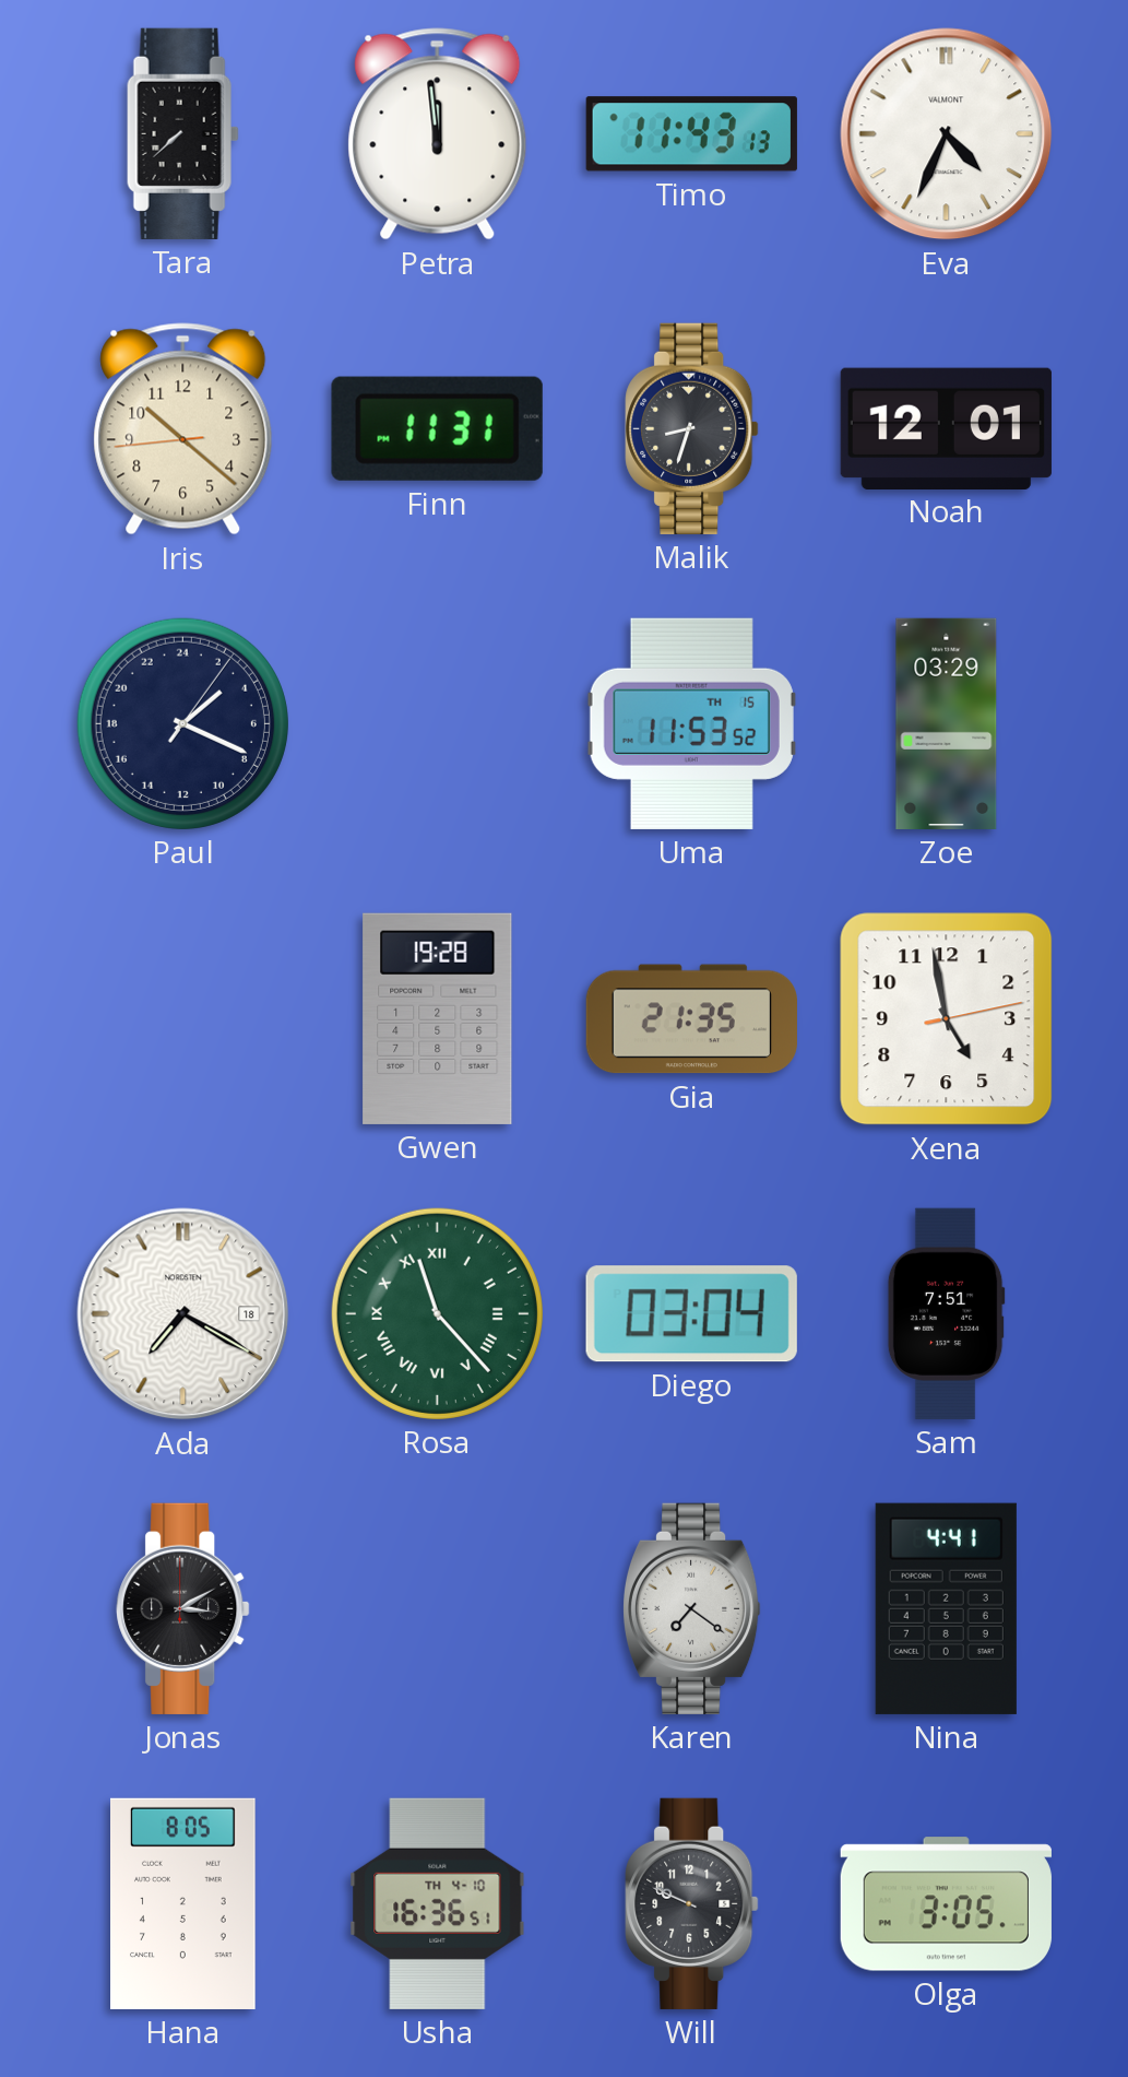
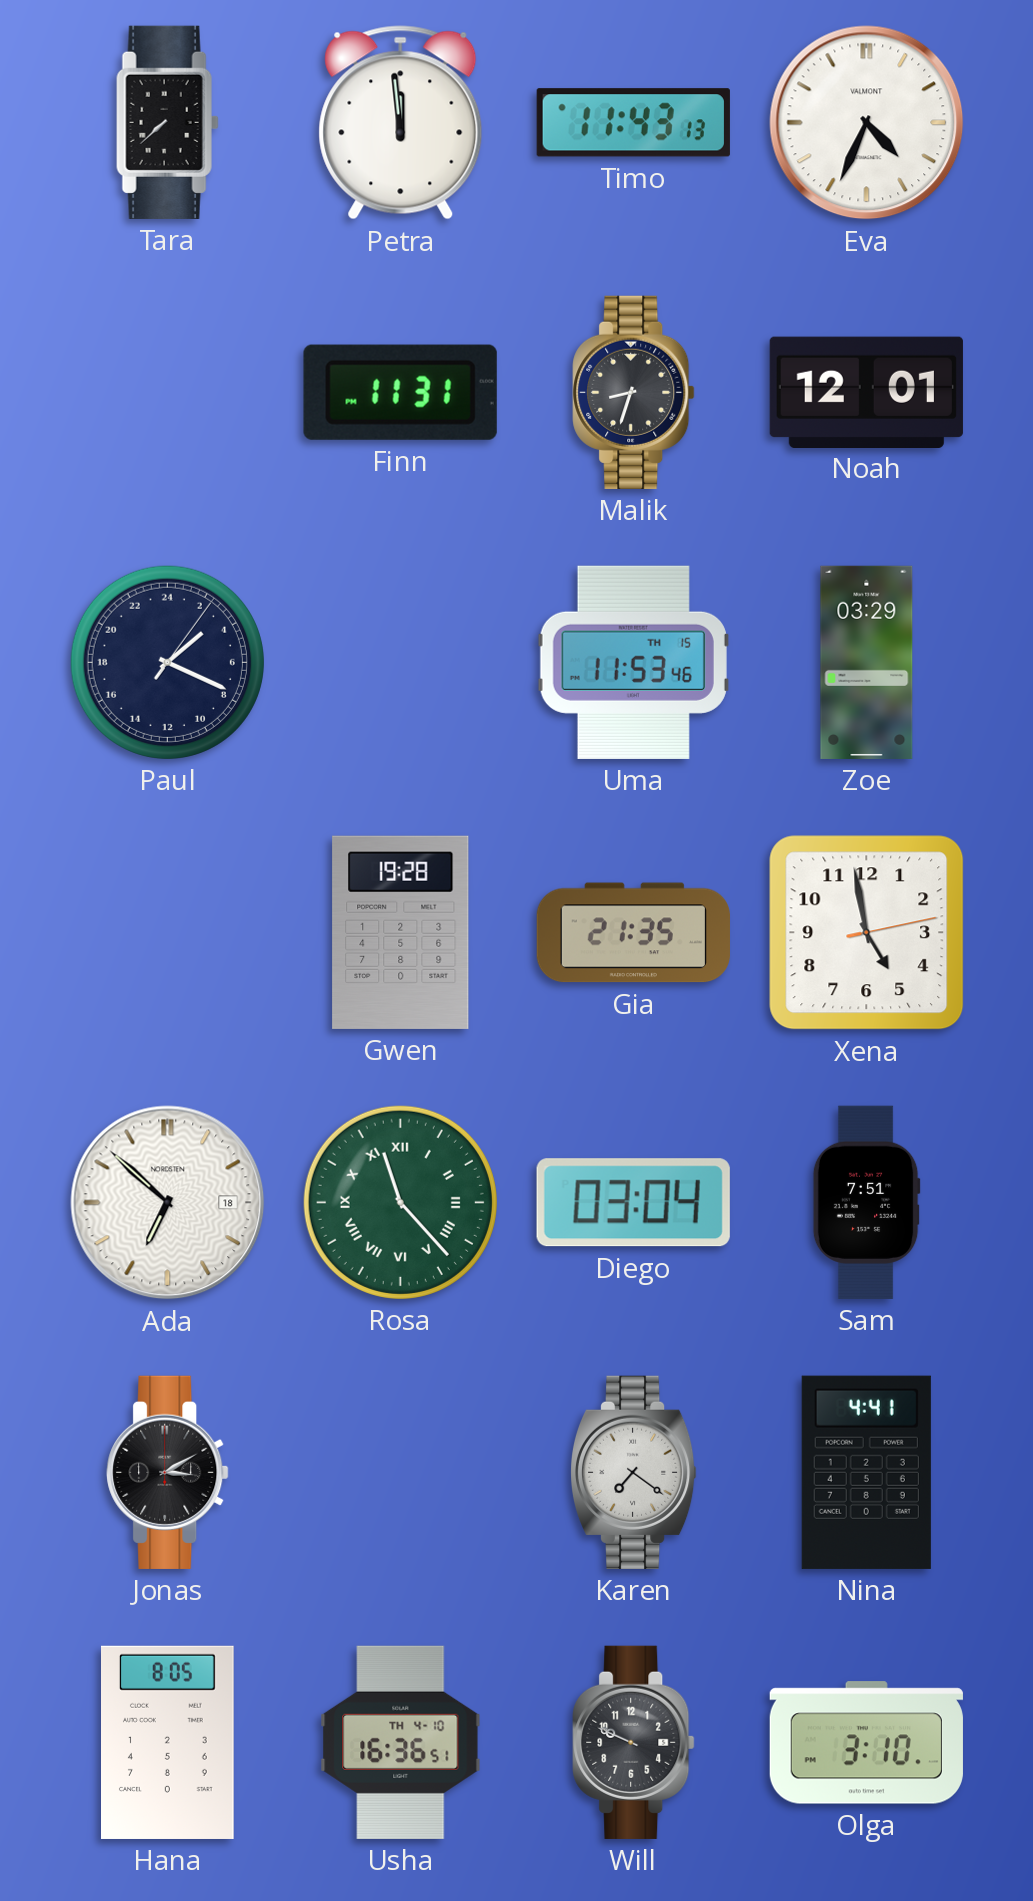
Iris: 10:21 -> none (183, 429)
Uma: 11:53:52 -> 11:53:46 (633, 662)
Ada: 7:20 -> 6:52 (168, 1203)
Olga: 3:05 -> 3:10 (866, 1743)
